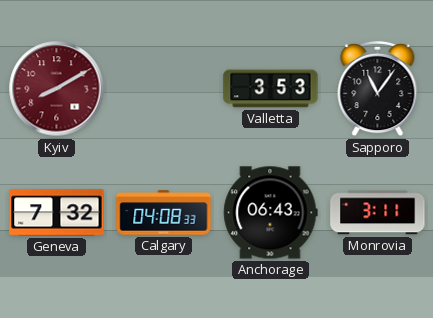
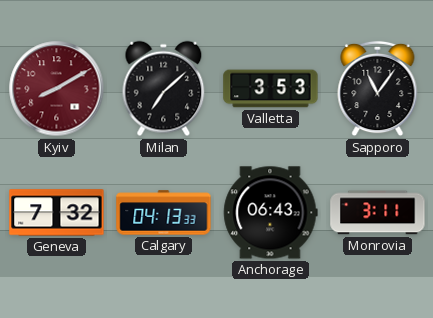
Milan: none -> 7:08 (164, 89)
Calgary: 04:08 -> 04:13 (164, 213)
